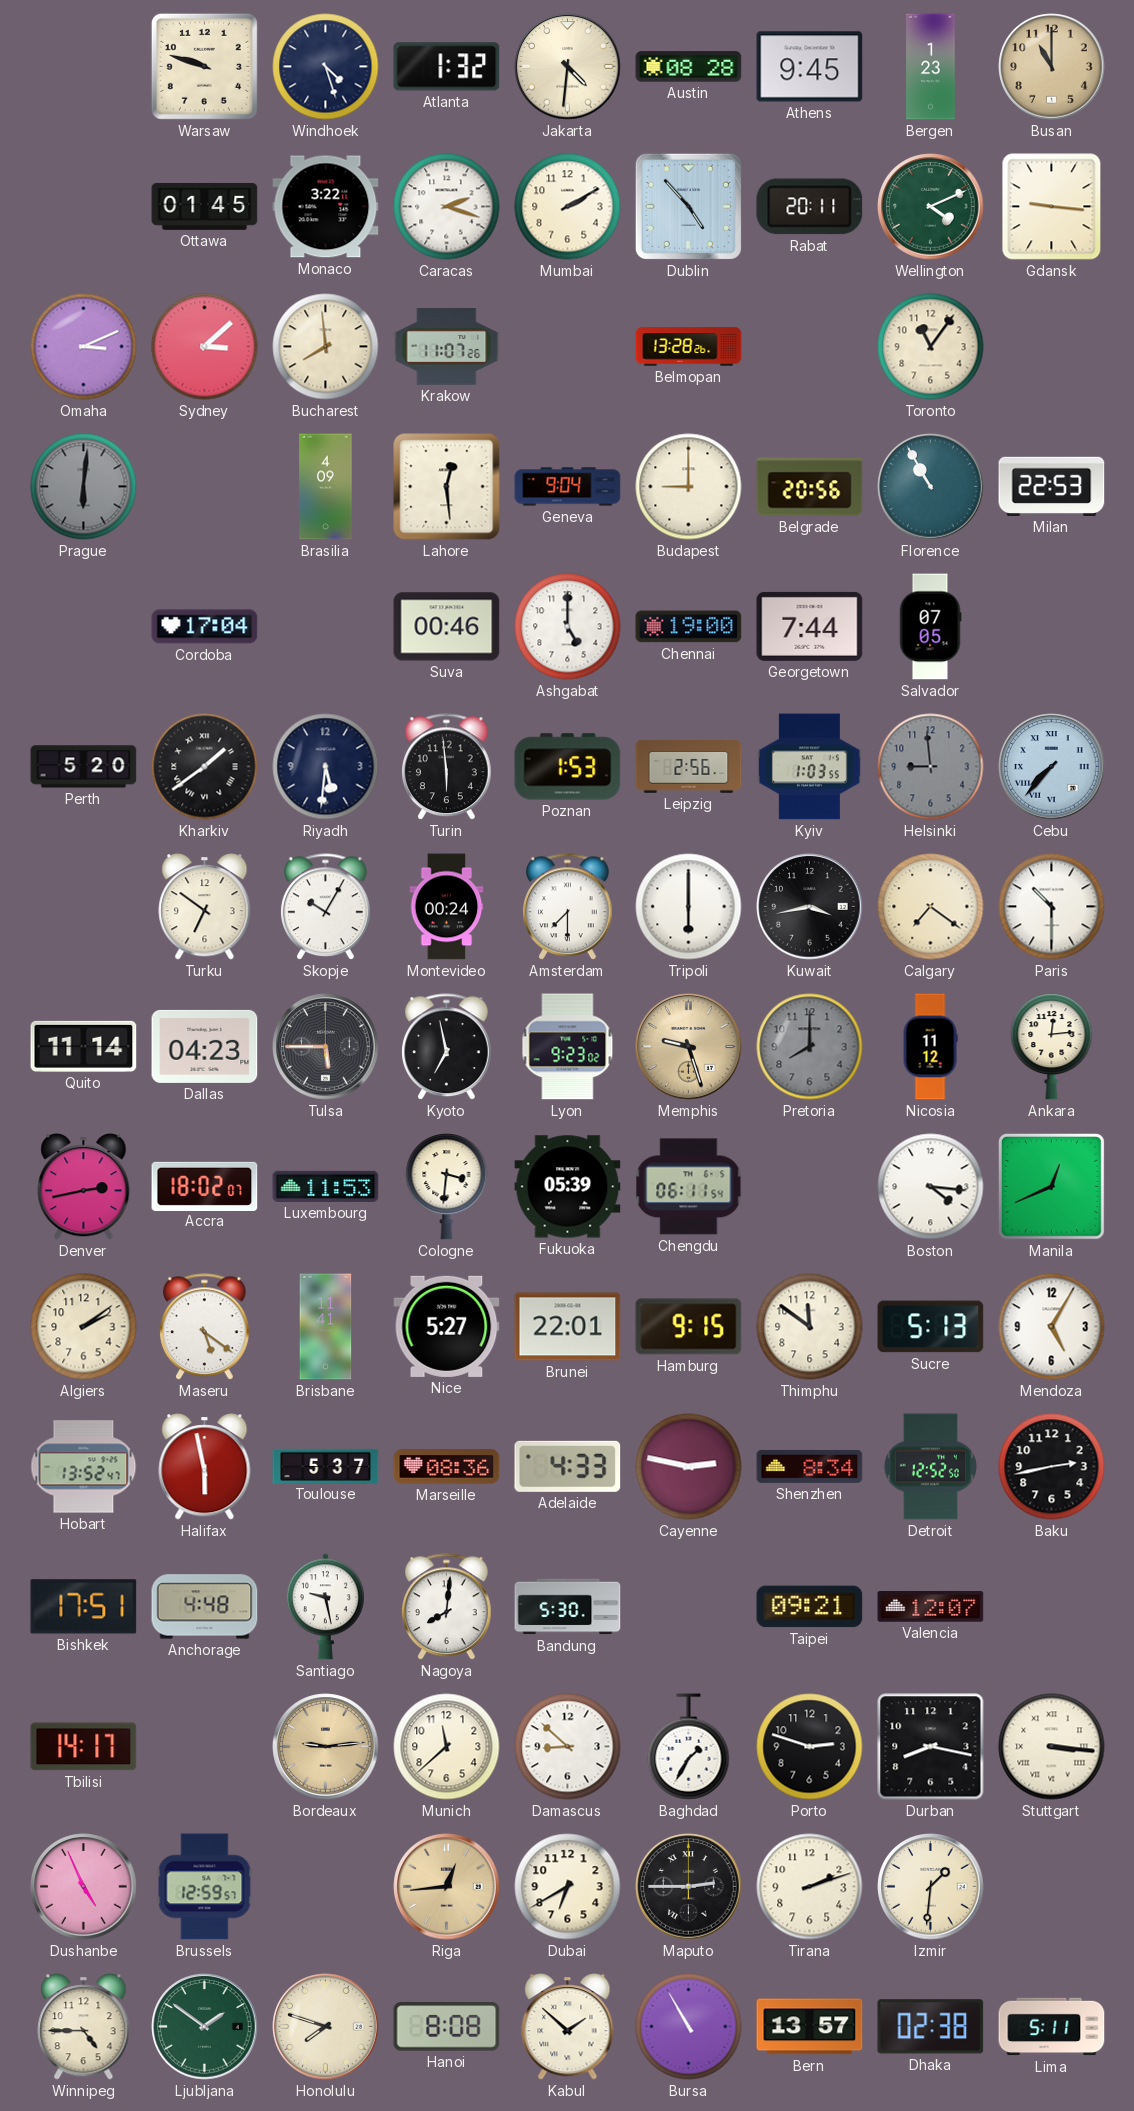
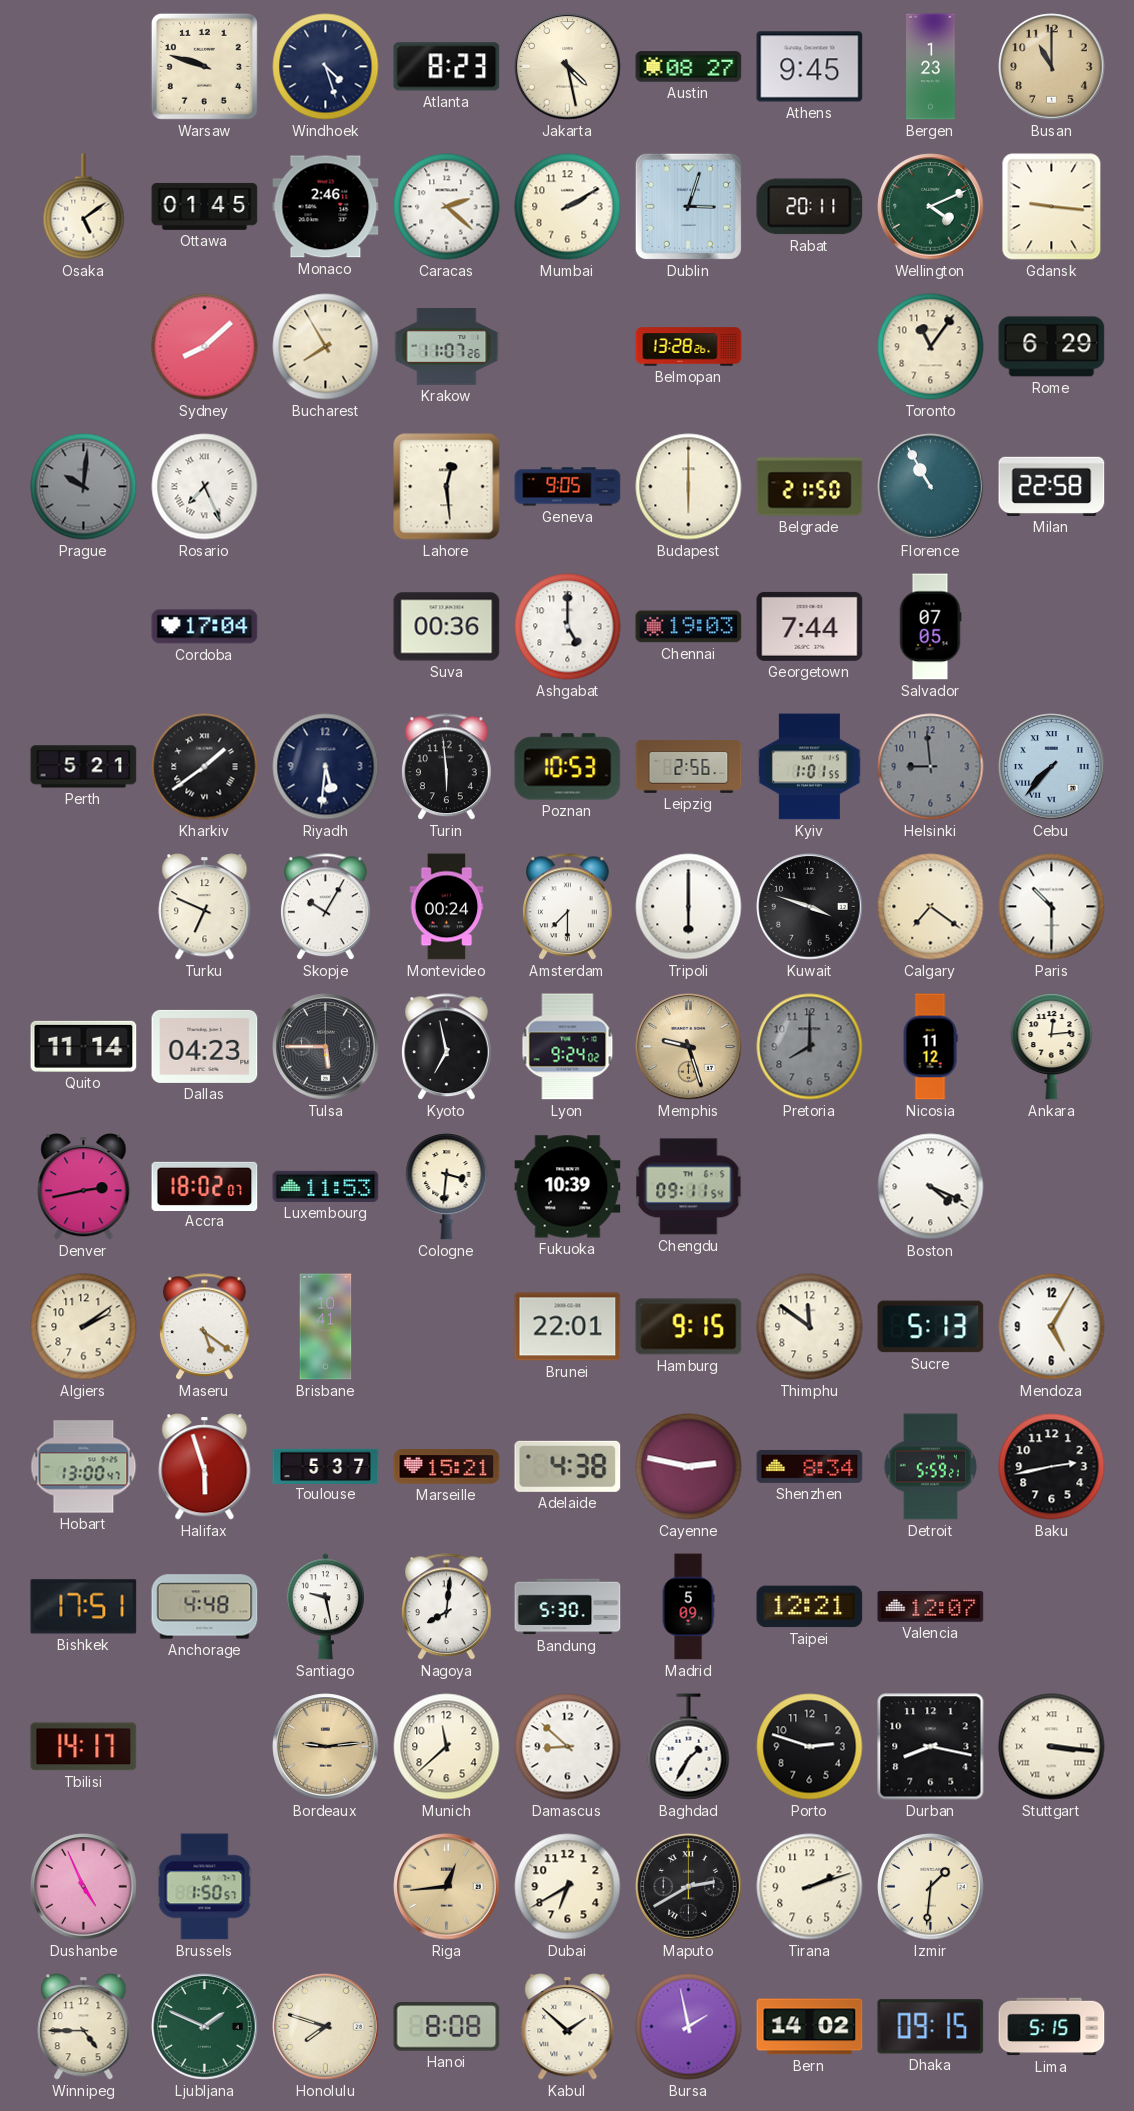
Atlanta: 1:32 -> 8:23 (447, 67)
Jakarta: 4:31 -> 4:28 (568, 67)
Austin: 08:28 -> 08:27 (689, 67)
Osaka: none -> 5:09 (84, 207)
Monaco: 3:22 -> 2:46 (326, 207)
Caracas: 2:18 -> 2:22 (447, 207)
Dublin: 4:53 -> 3:03 (688, 206)
Omaha: 3:11 -> none (84, 347)
Sydney: 3:08 -> 8:08 (205, 347)
Bucharest: 7:59 -> 7:55 (326, 347)
Rome: none -> 6:29 (1052, 347)
Prague: 6:01 -> 10:01 (84, 487)
Rosario: none -> 7:26 (205, 487)
Brasilia: 4:09 -> none (326, 487)
Geneva: 9:04 -> 9:05 (568, 487)
Budapest: 9:00 -> 6:00 (689, 487)
Belgrade: 20:56 -> 21:50 (810, 487)
Milan: 22:53 -> 22:58 (1052, 486)
Suva: 00:46 -> 00:36 (447, 627)
Chennai: 19:00 -> 19:03 (689, 627)
Perth: 5:20 -> 5:21 (84, 767)
Poznan: 1:53 -> 10:53 (568, 767)
Kyiv: 1:03 -> 1:01 (810, 767)
Turku: 6:51 -> 6:49 (205, 907)
Kuwait: 3:43 -> 3:48 (810, 907)
Lyon: 9:23 -> 9:24 (568, 1047)
Fukuoka: 05:39 -> 10:39 (568, 1187)
Chengdu: 06:11 -> 09:11 (689, 1187)
Boston: 4:16 -> 4:19 (931, 1187)
Manila: 12:41 -> none (1052, 1187)
Brisbane: 11:41 -> 10:41 (326, 1327)
Nice: 5:27 -> none (447, 1326)
Hobart: 13:52 -> 13:00 (84, 1467)
Halifax: 5:58 -> 5:57 (205, 1467)
Marseille: 08:36 -> 15:21 (447, 1467)
Adelaide: 4:33 -> 4:38 (568, 1466)
Detroit: 12:52 -> 5:59 (930, 1467)
Madrid: none -> 5:09 (688, 1607)
Taipei: 09:21 -> 12:21 (810, 1607)
Brussels: 12:59 -> 1:50 (205, 1887)
Maputo: 2:45 -> 2:40 (689, 1887)
Ljubljana: 1:51 -> 1:49 (205, 2027)
Bursa: 10:55 -> 1:58 (689, 2027)
Bern: 13:57 -> 14:02 (810, 2027)
Dhaka: 02:38 -> 09:15 (931, 2027)
Lima: 5:11 -> 5:15 (1052, 2027)
